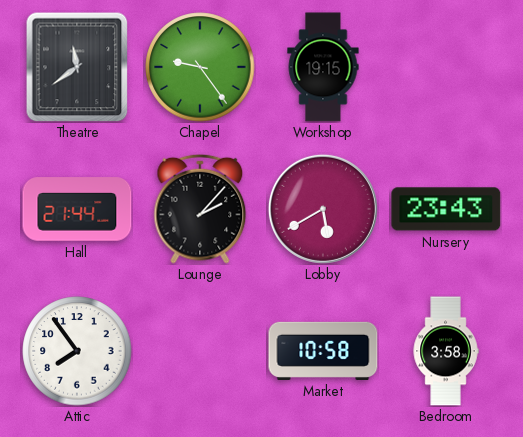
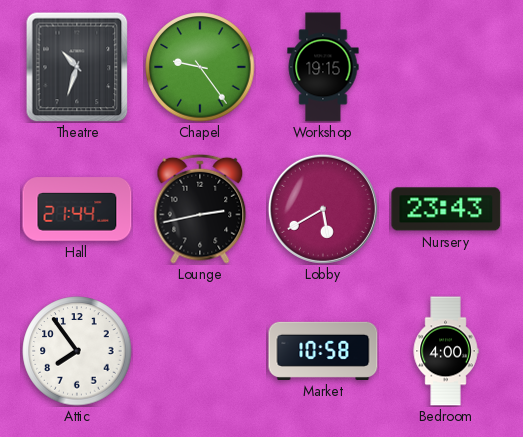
Theatre: 11:39 -> 10:33 (77, 67)
Lounge: 2:07 -> 2:43 (200, 209)
Bedroom: 3:58 -> 4:00 (446, 351)
